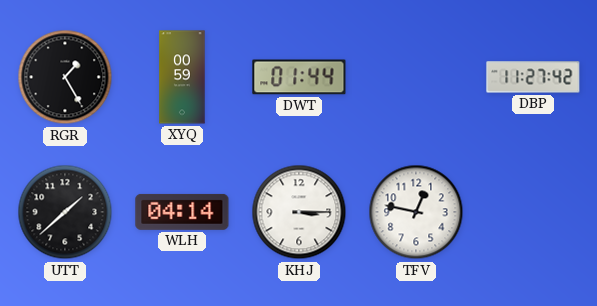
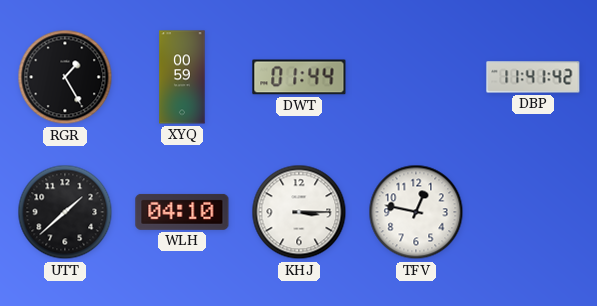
DBP: 11:27 -> 11:41 (533, 77)
WLH: 04:14 -> 04:10 (182, 212)
